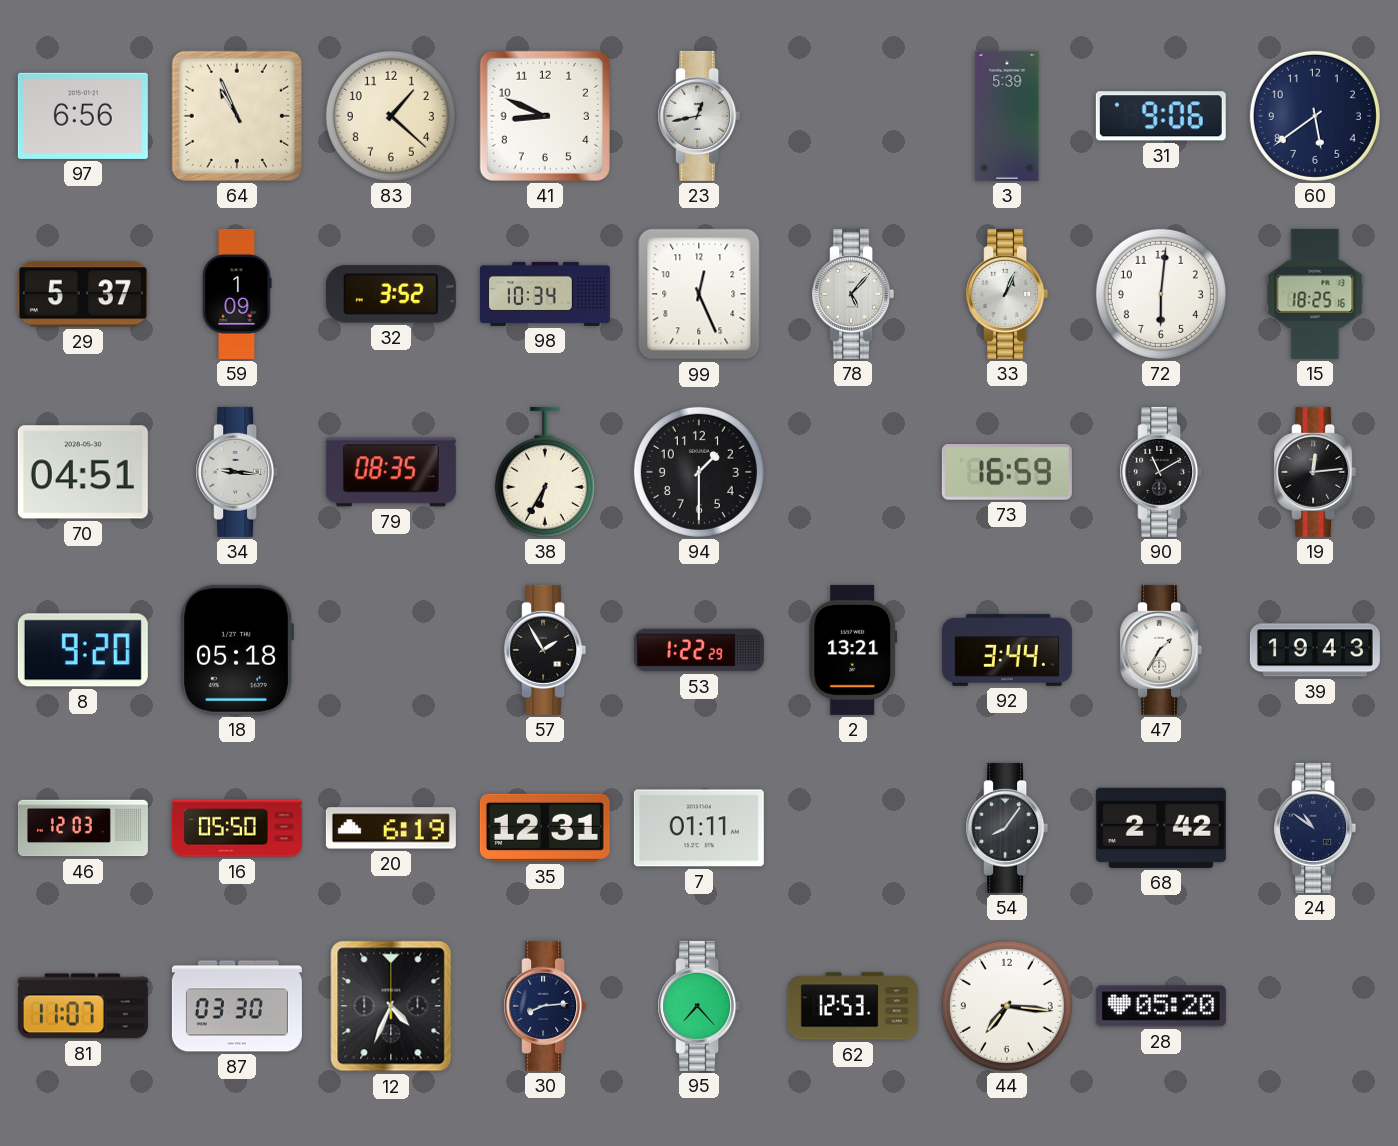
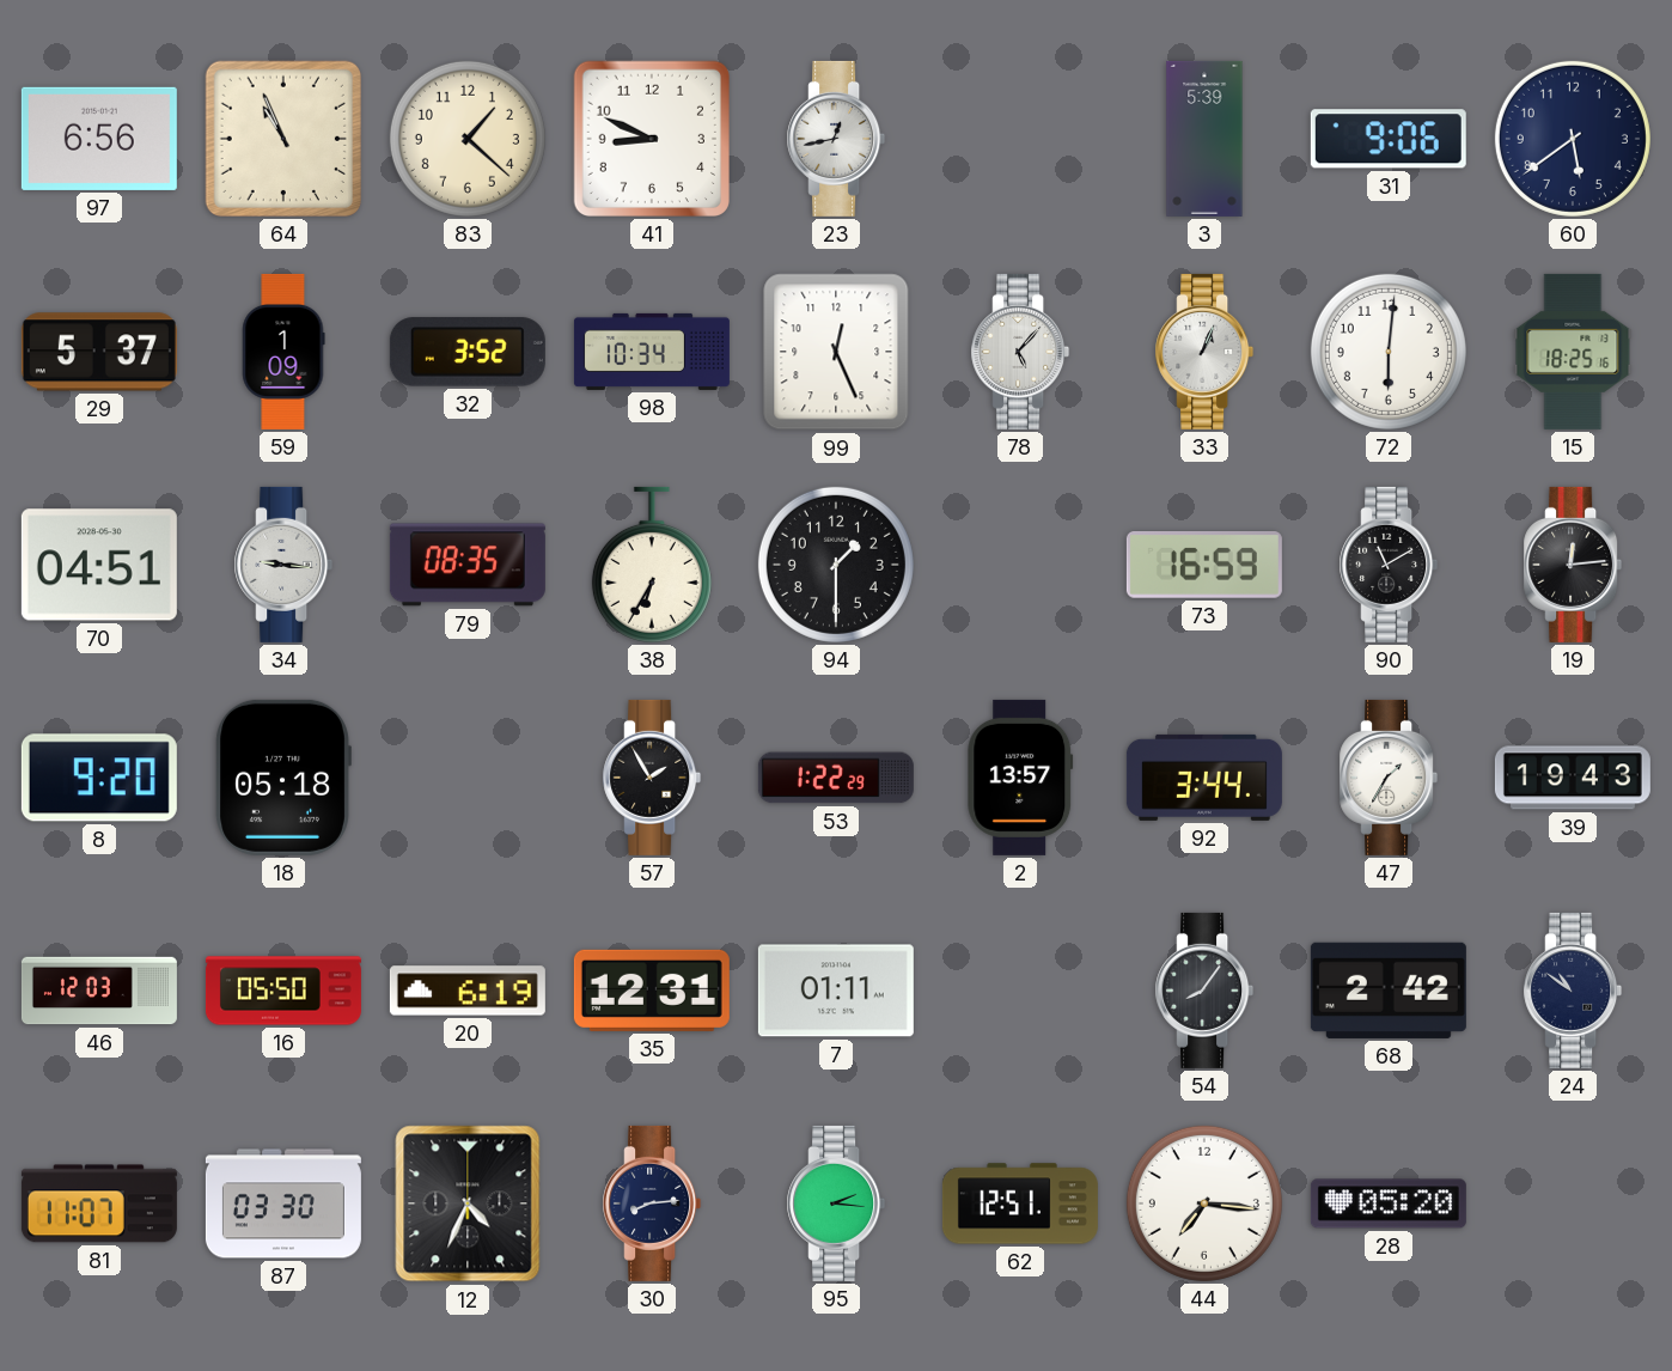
2: 13:21 -> 13:57 (1020, 778)
95: 7:23 -> 2:16 (836, 1204)
62: 12:53 -> 12:51 (1020, 1204)
